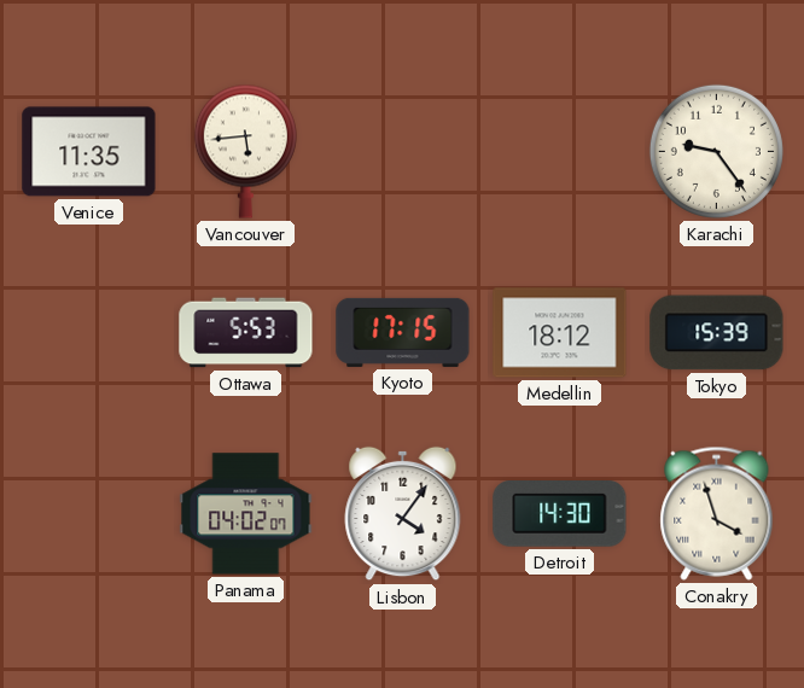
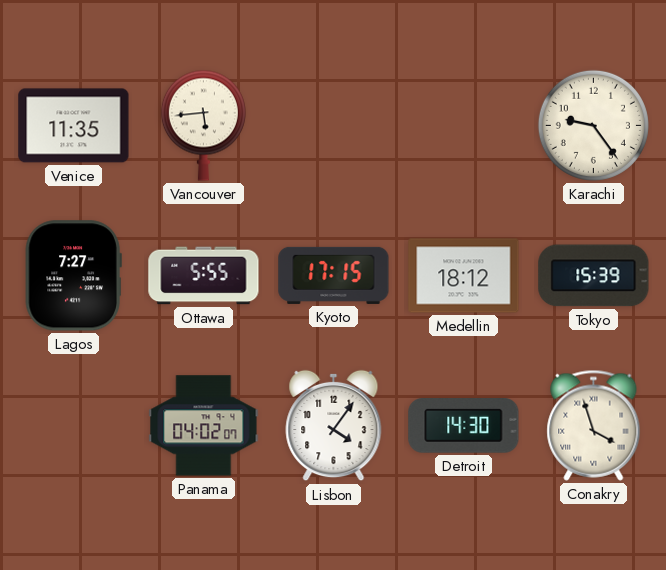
Lagos: none -> 7:27 (73, 276)
Ottawa: 5:53 -> 5:55 (204, 276)
